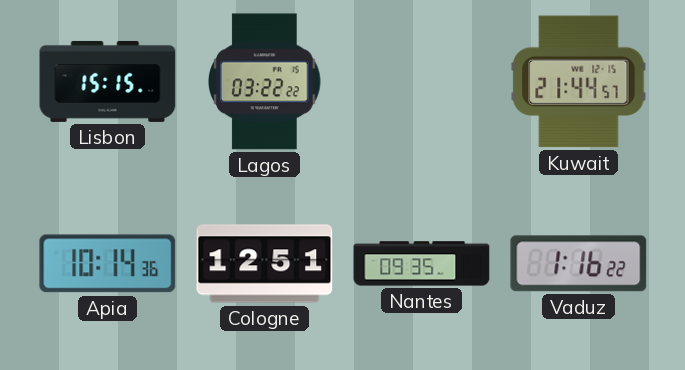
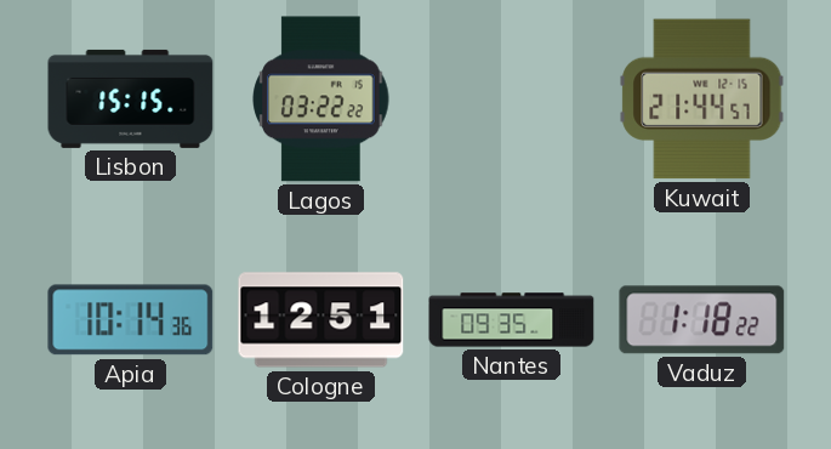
Vaduz: 1:16 -> 1:18 (702, 320)
